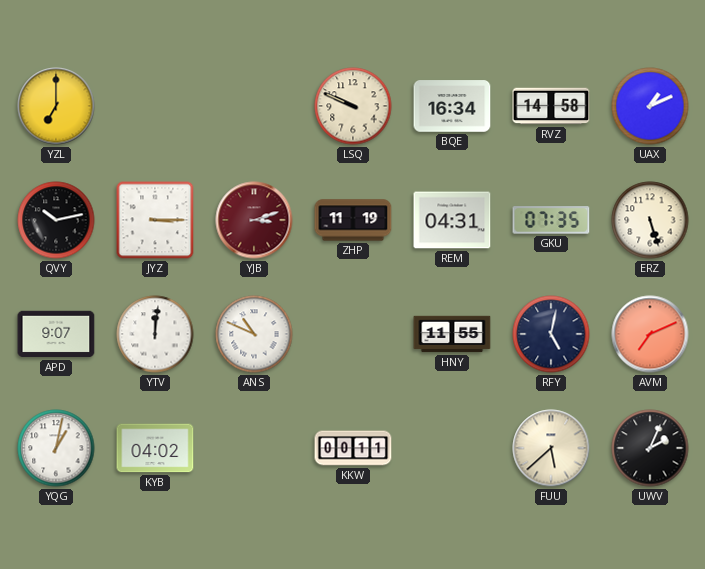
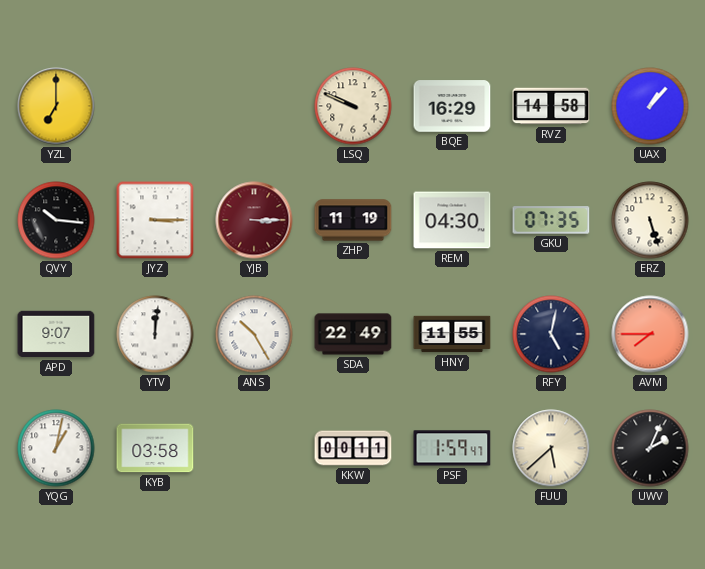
BQE: 16:34 -> 16:29 (452, 106)
UAX: 1:11 -> 1:07 (650, 106)
QVY: 10:13 -> 10:16 (56, 220)
YJB: 3:12 -> 3:15 (254, 220)
REM: 04:31 -> 04:30 (452, 220)
ANS: 10:49 -> 10:25 (254, 334)
SDA: none -> 22:49 (353, 334)
AVM: 7:11 -> 7:45 (650, 334)
KYB: 04:02 -> 03:58 (155, 448)
PSF: none -> 1:59 (452, 448)
